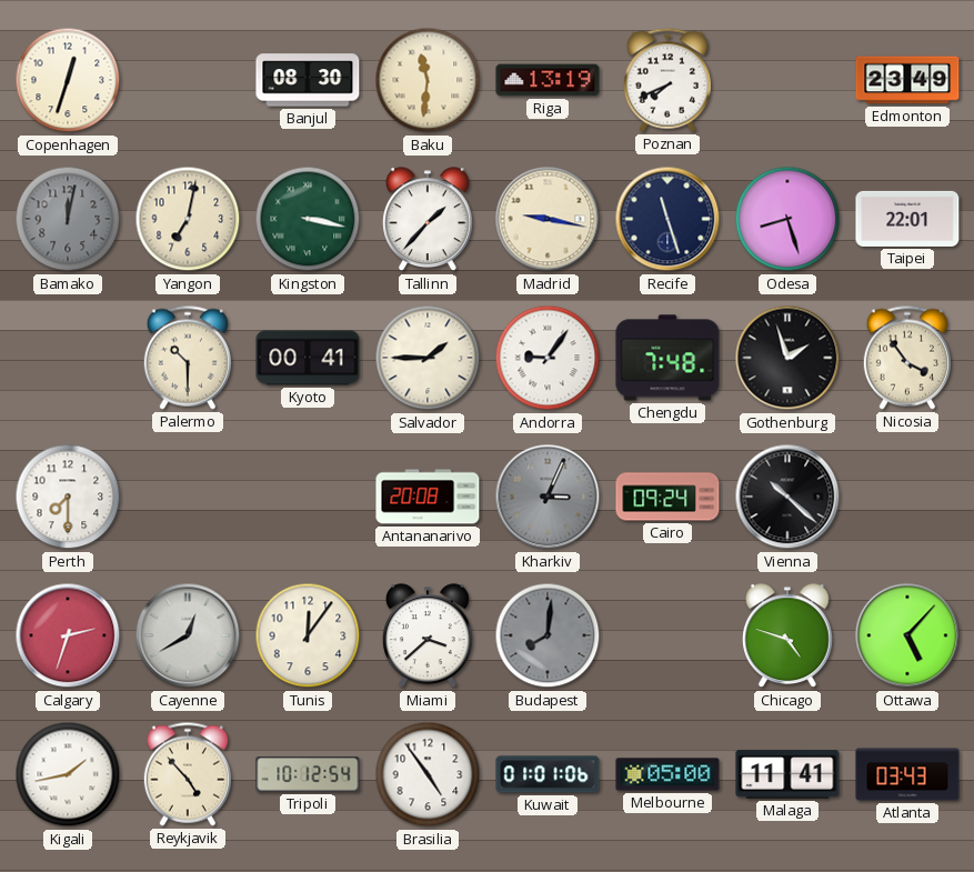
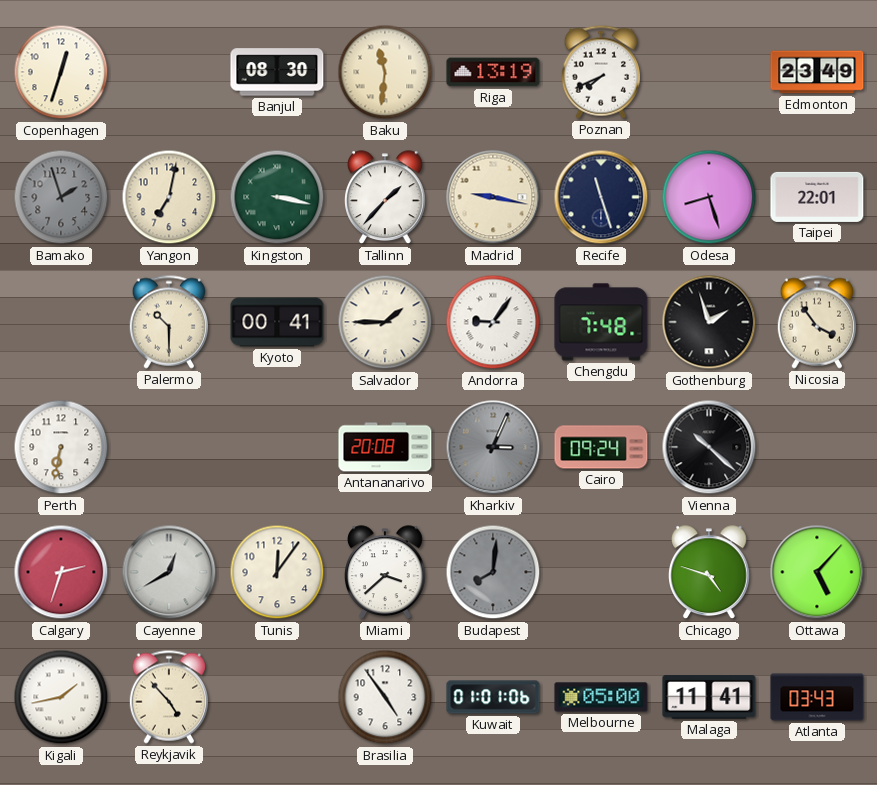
Bamako: 12:02 -> 1:57 (61, 197)
Perth: 7:30 -> 6:32 (61, 447)
Tripoli: 10:12 -> none (308, 775)
